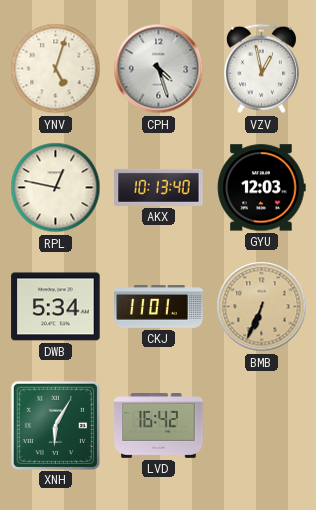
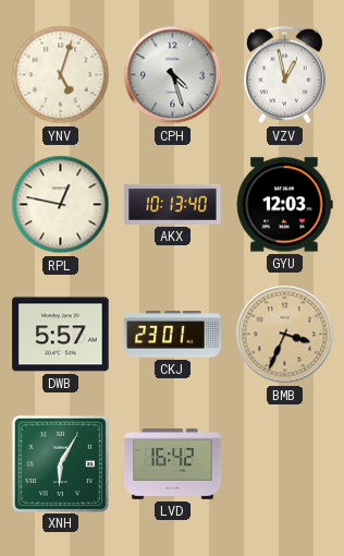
DWB: 5:34 -> 5:57 (61, 335)
CKJ: 11:01 -> 23:01 (173, 335)
BMB: 6:34 -> 3:34 (285, 335)
